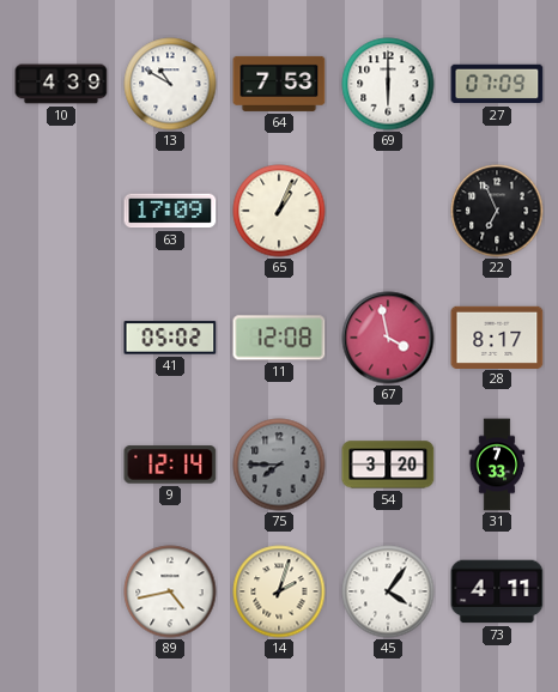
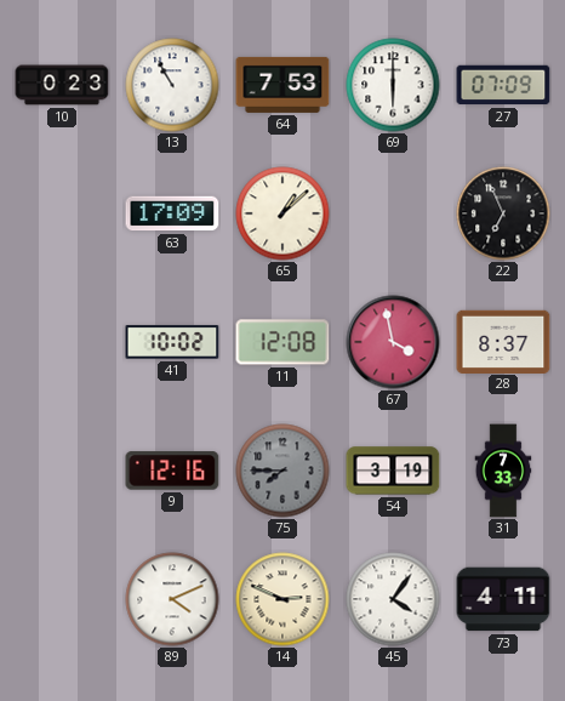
10: 4:39 -> 0:23 (62, 85)
13: 10:50 -> 10:55 (172, 85)
65: 1:04 -> 1:08 (282, 213)
41: 05:02 -> 10:02 (172, 342)
28: 8:17 -> 8:37 (503, 341)
9: 12:14 -> 12:16 (172, 471)
54: 3:20 -> 3:19 (393, 471)
89: 4:43 -> 4:11 (172, 599)
14: 2:03 -> 2:49 (282, 599)
